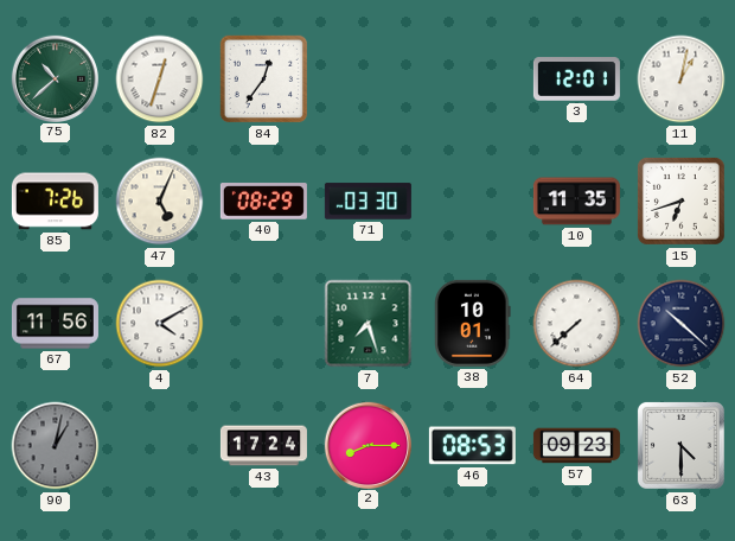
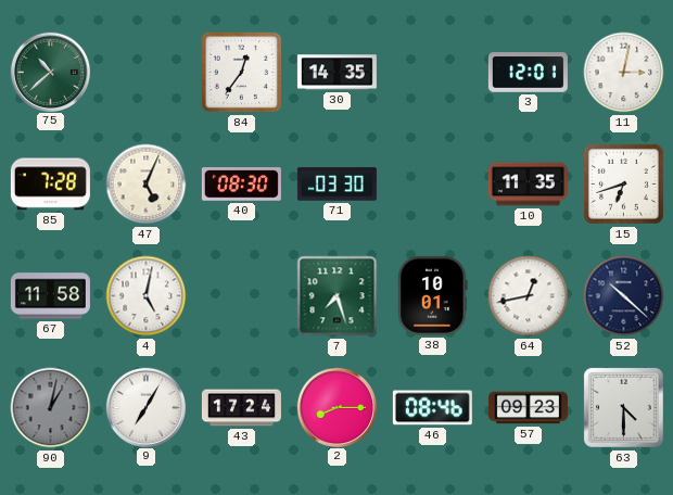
82: 12:33 -> none (160, 79)
30: none -> 14:35 (336, 73)
11: 1:02 -> 3:02 (624, 73)
85: 7:26 -> 7:28 (50, 185)
40: 08:29 -> 08:30 (241, 185)
67: 11:56 -> 11:58 (50, 296)
4: 4:10 -> 5:02 (147, 296)
64: 7:38 -> 12:43 (529, 296)
9: none -> 7:05 (145, 407)
46: 08:53 -> 08:46 (432, 408)
